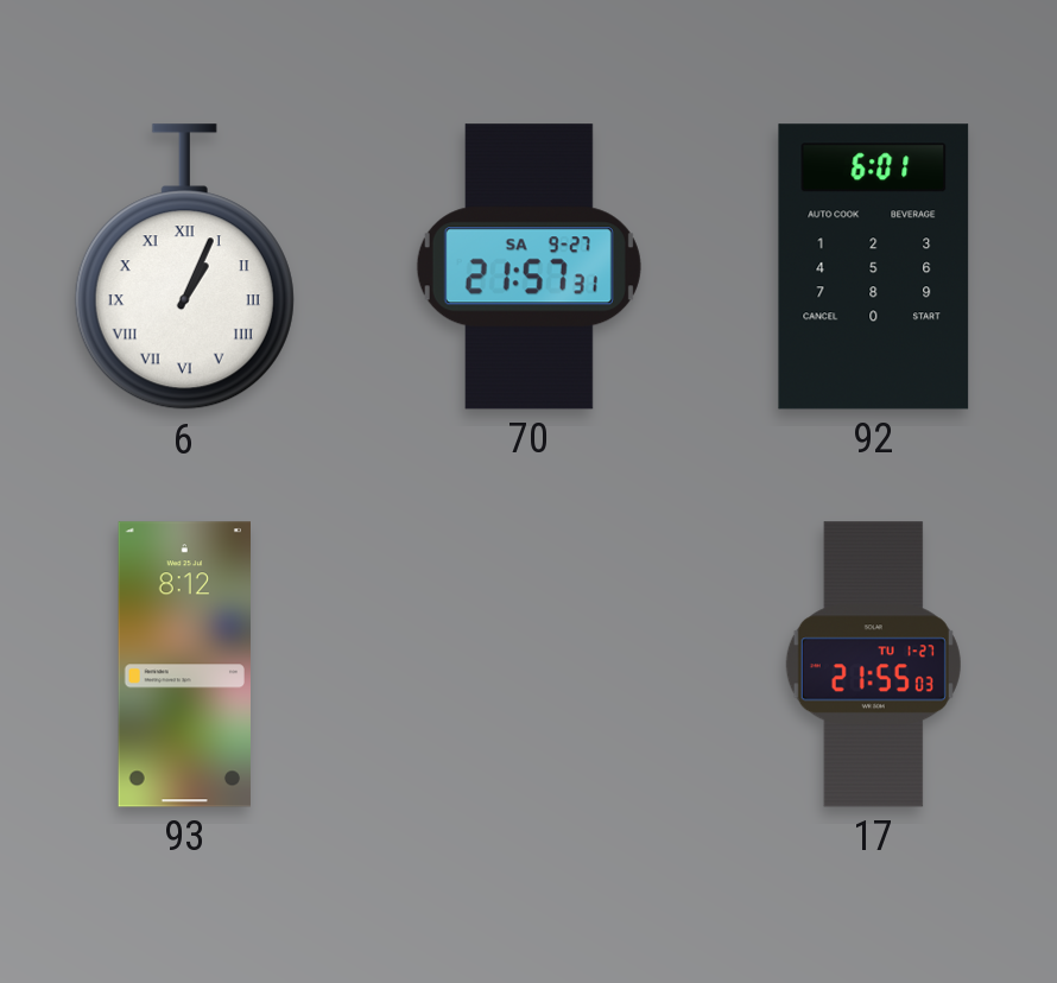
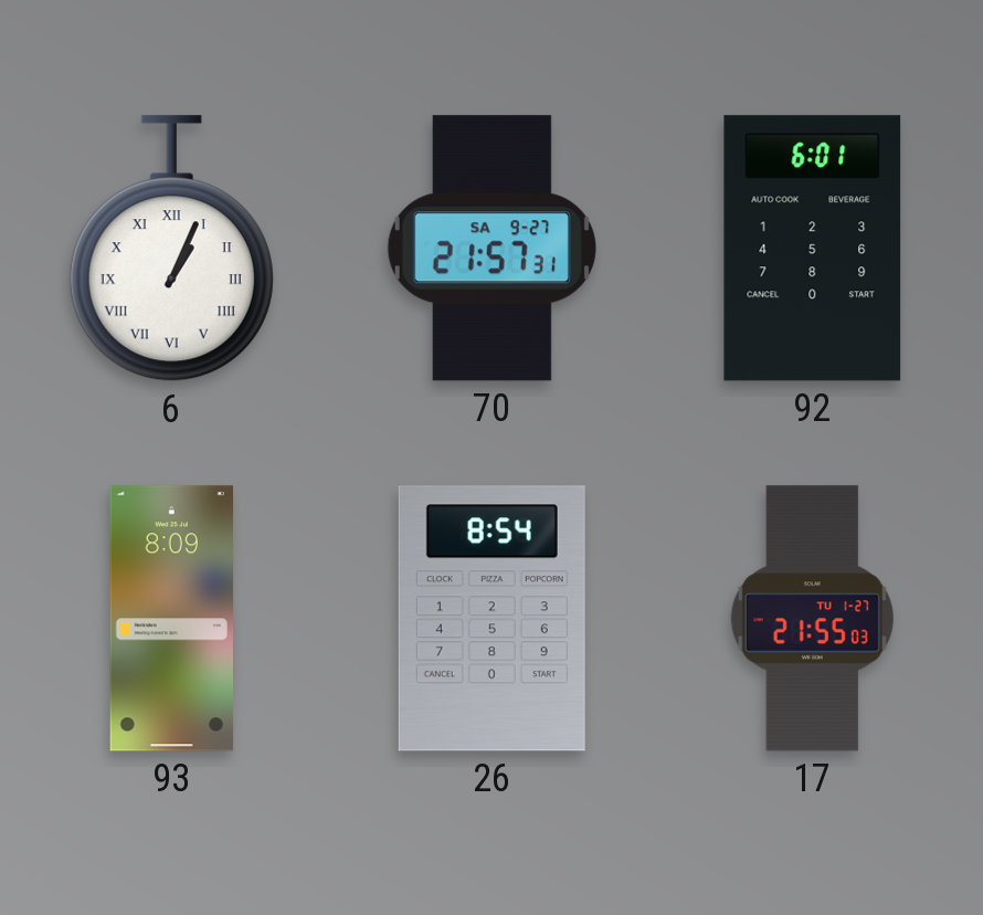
93: 8:12 -> 8:09 (171, 619)
26: none -> 8:54 (491, 619)
